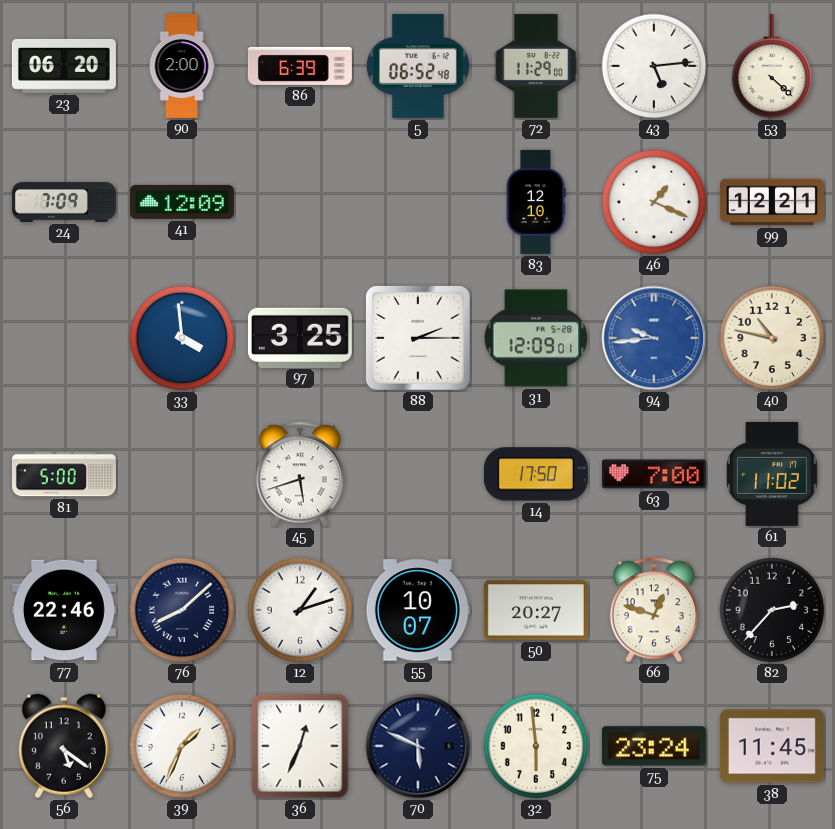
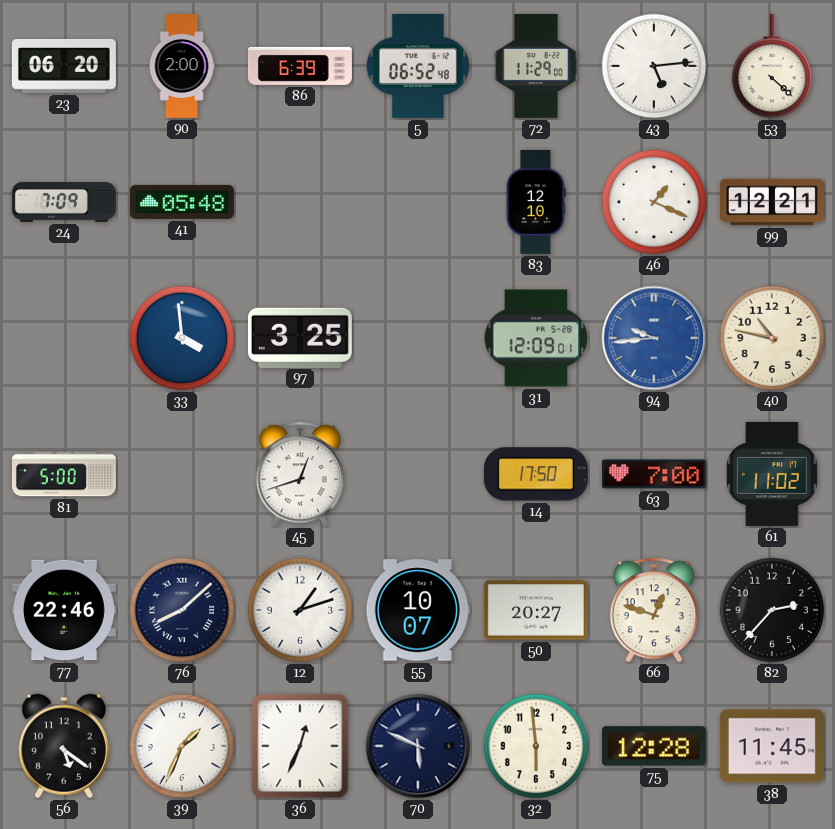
41: 12:09 -> 05:48 (182, 202)
88: 2:15 -> none (418, 338)
45: 5:42 -> 12:42 (299, 474)
75: 23:24 -> 12:28 (654, 746)
